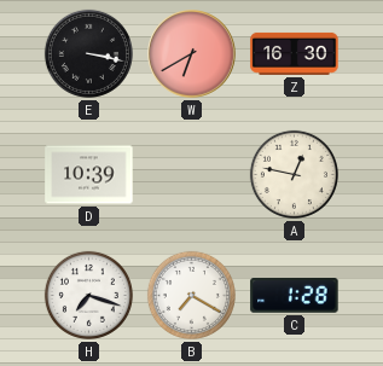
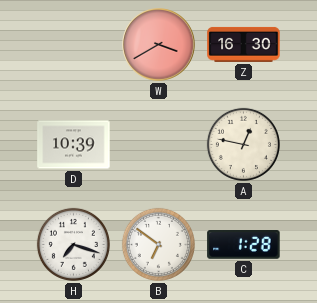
E: 3:17 -> none (88, 53)
W: 6:40 -> 3:40 (159, 45)
B: 7:20 -> 6:51 (158, 244)
